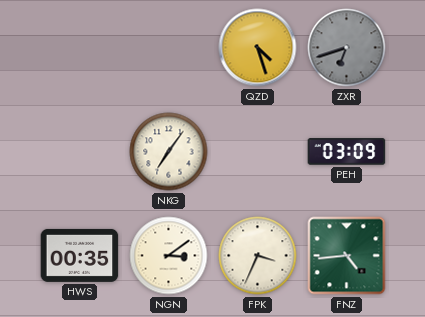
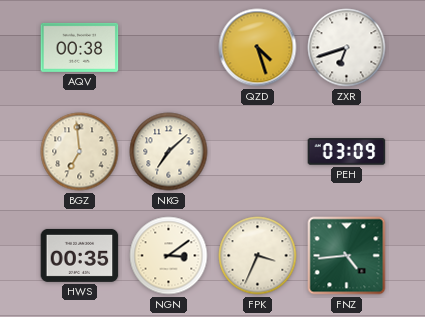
AQV: none -> 00:38 (80, 47)
ZXR dial: grey -> white (347, 48)
BGZ: none -> 6:59 (80, 152)
NKG: 7:06 -> 7:08 (169, 152)
